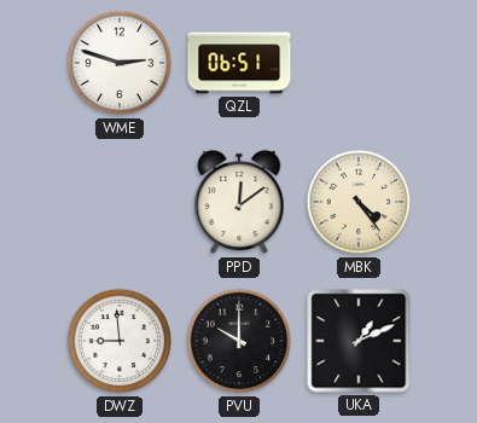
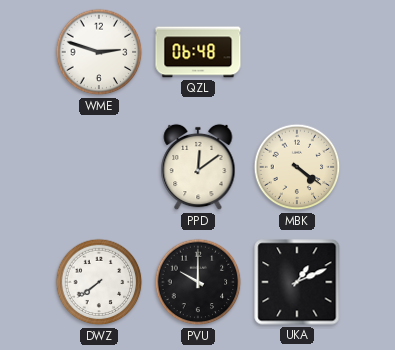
QZL: 06:51 -> 06:48 (198, 52)
MBK: 4:24 -> 4:21 (297, 167)
DWZ: 8:59 -> 7:39 (99, 282)
